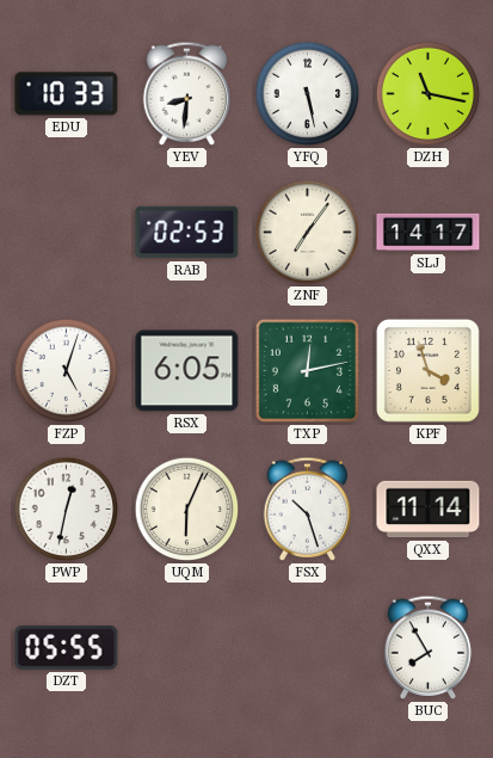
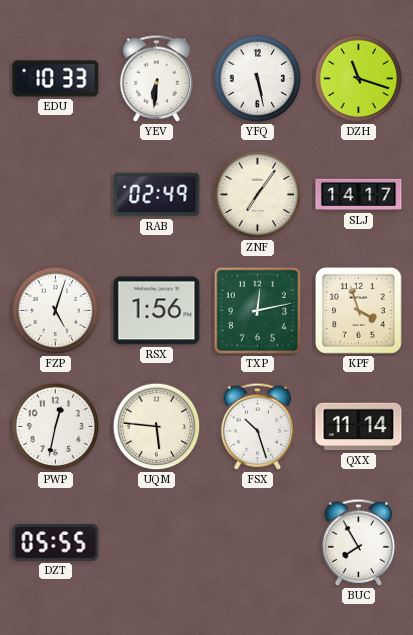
YEV: 8:31 -> 6:31 (157, 78)
DZH: 11:17 -> 11:18 (359, 79)
RAB: 02:53 -> 02:49 (157, 195)
RSX: 6:05 -> 1:56 (157, 311)
UQM: 6:04 -> 5:46 (157, 427)
